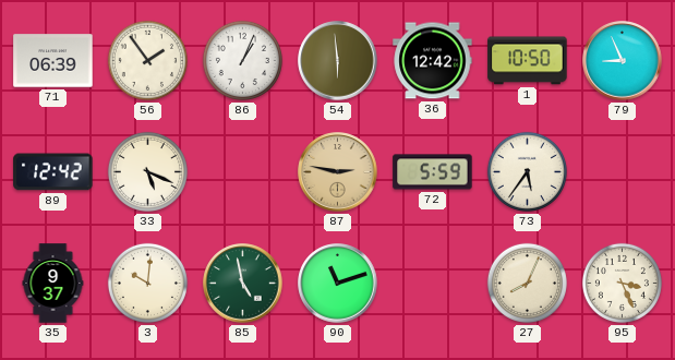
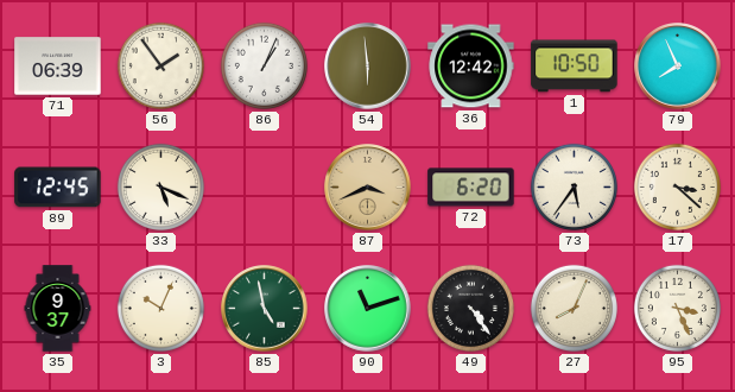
79: 8:56 -> 7:56 (678, 67)
89: 12:42 -> 12:45 (58, 188)
87: 2:47 -> 3:41 (368, 188)
72: 5:59 -> 6:20 (471, 188)
17: none -> 3:22 (677, 186)
3: 10:01 -> 10:04 (160, 308)
49: none -> 4:24 (470, 308)
